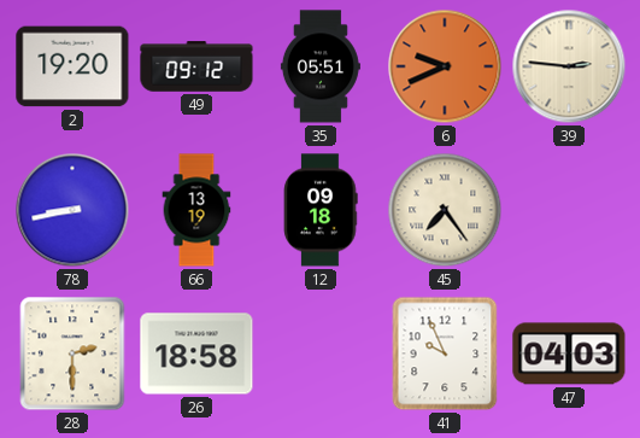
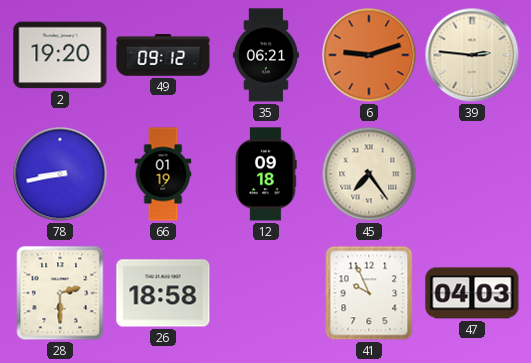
35: 05:51 -> 06:21 (266, 55)
6: 9:41 -> 9:12 (369, 55)
66: 13:19 -> 01:19 (163, 174)
